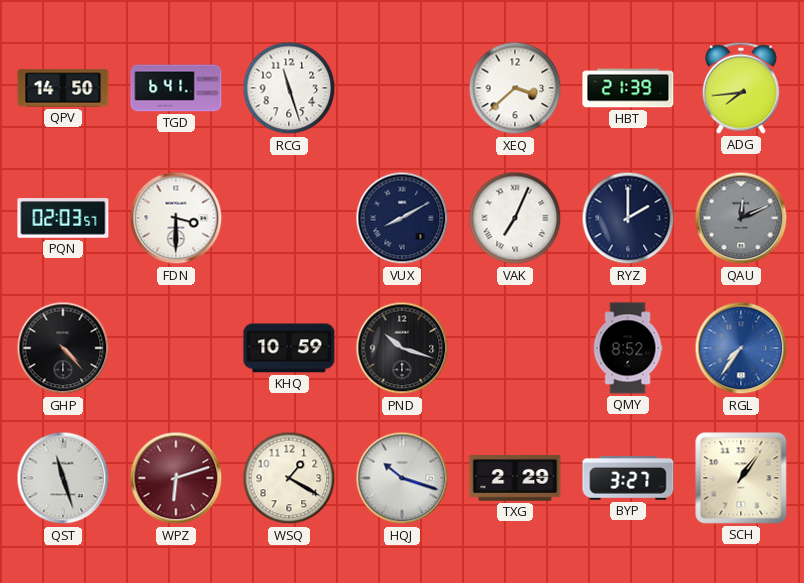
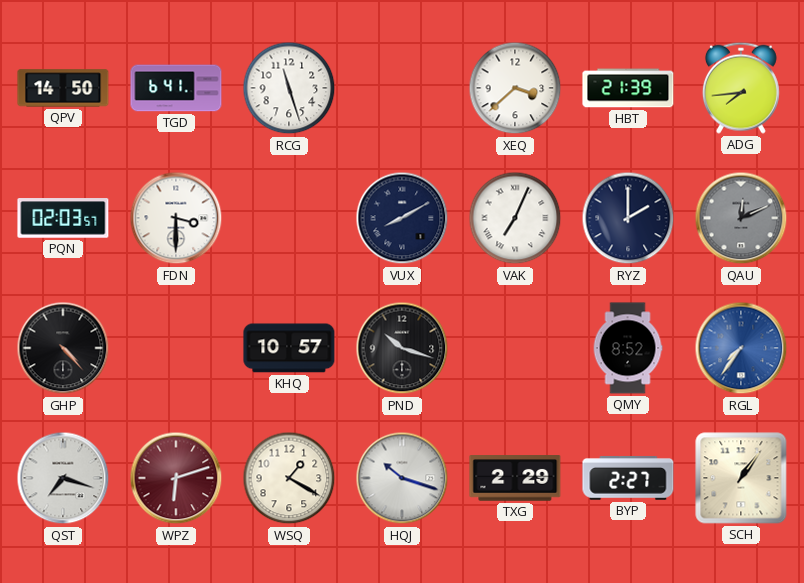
KHQ: 10:59 -> 10:57 (289, 348)
QST: 11:27 -> 7:18 (63, 478)
BYP: 3:27 -> 2:27 (628, 478)
